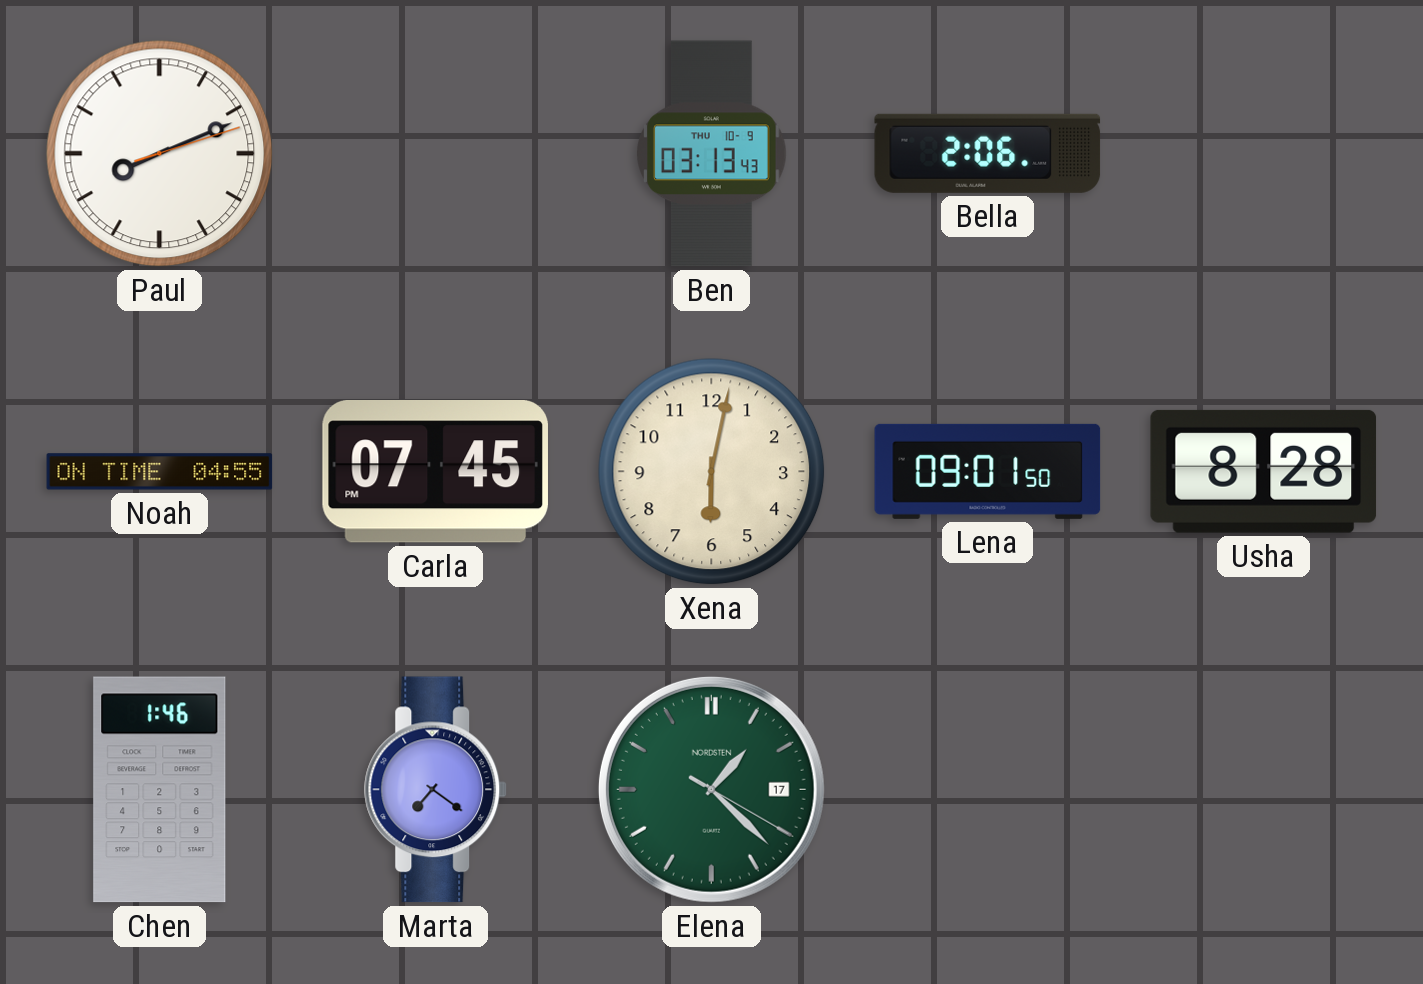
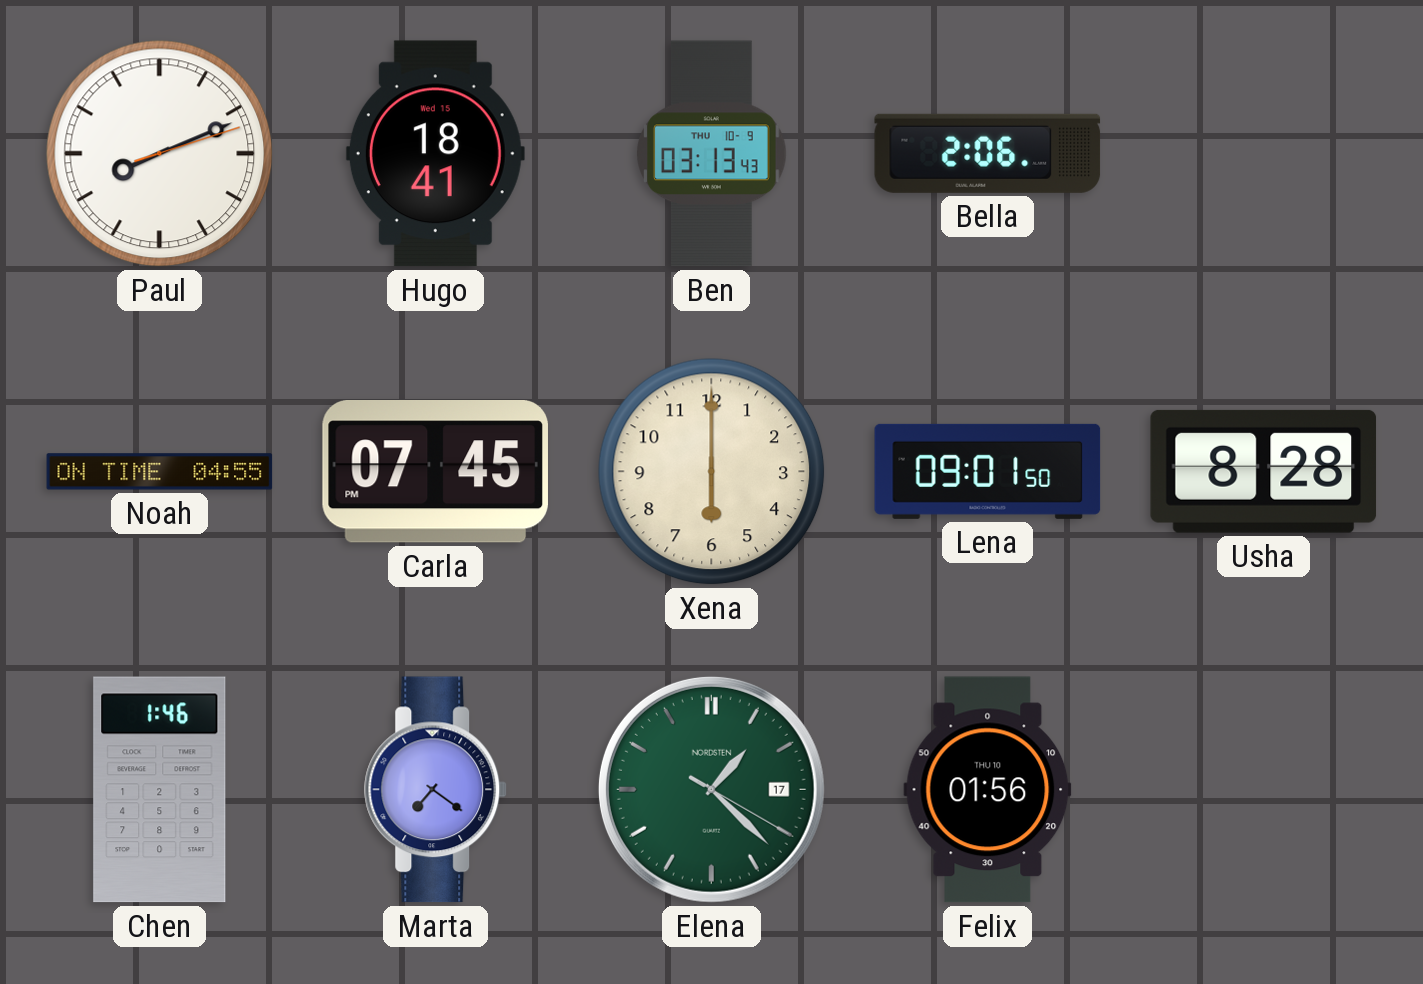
Hugo: none -> 18:41 (435, 154)
Xena: 6:02 -> 6:00 (712, 472)
Felix: none -> 01:56 (988, 790)
